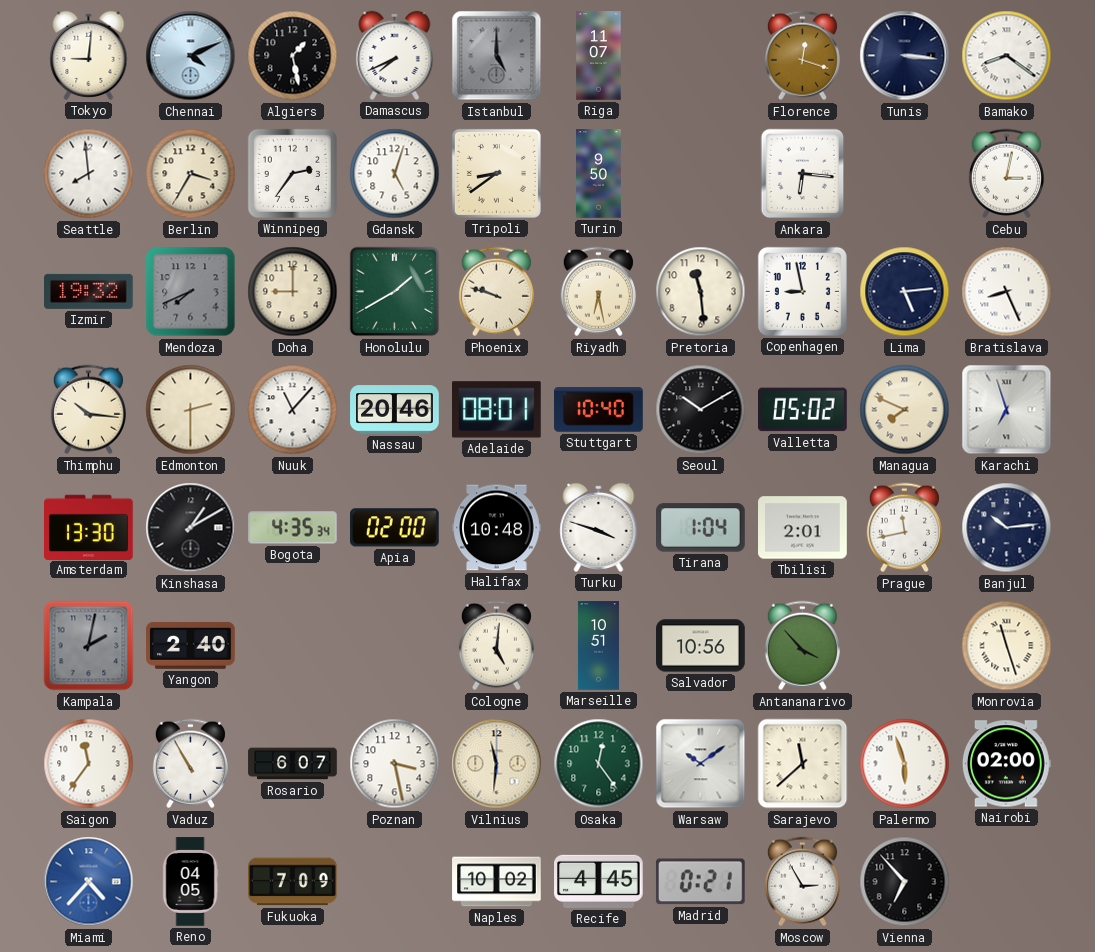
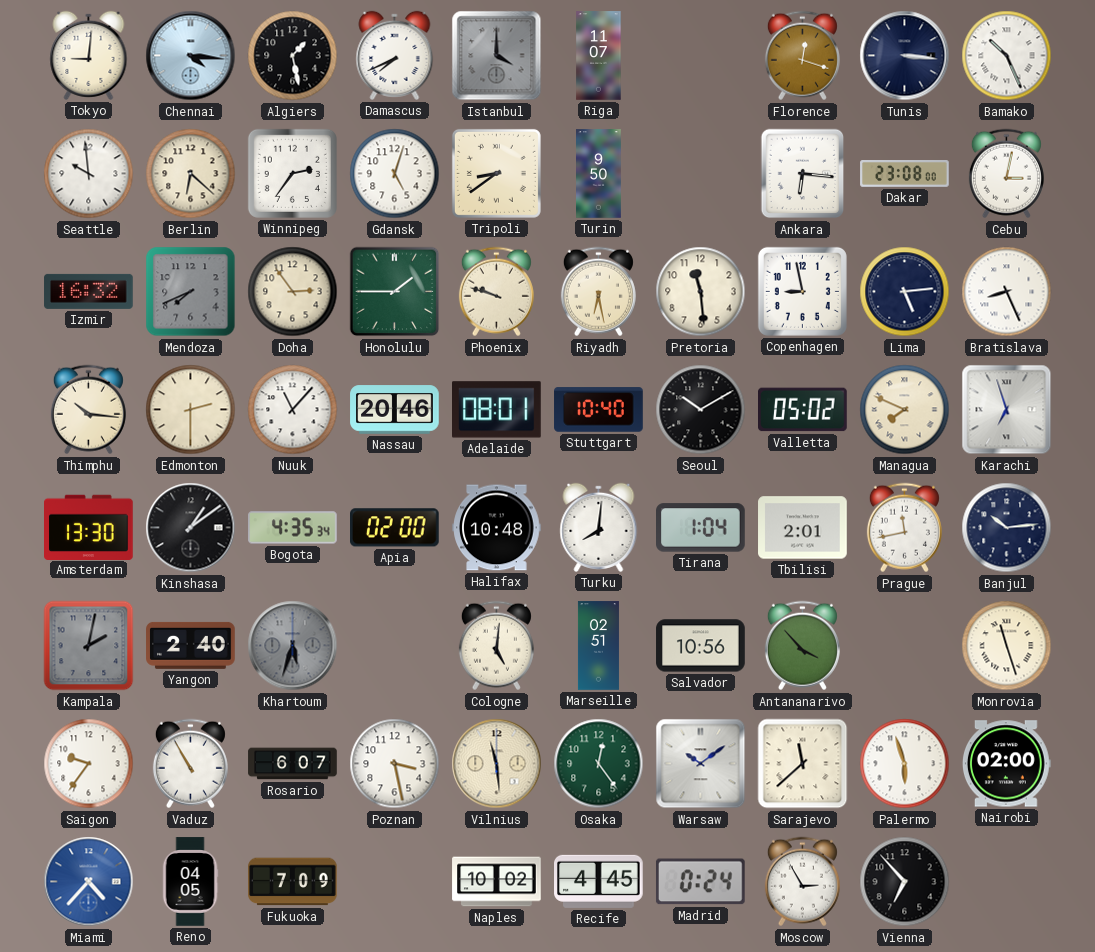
Chennai: 4:11 -> 4:16 (191, 56)
Istanbul: 5:00 -> 4:00 (497, 56)
Bamako: 8:21 -> 10:26 (1007, 56)
Seattle: 7:59 -> 9:59 (89, 174)
Berlin: 3:35 -> 6:22 (191, 174)
Dakar: none -> 23:08 (905, 174)
Izmir: 19:32 -> 16:32 (89, 291)
Doha: 9:00 -> 2:54 (293, 292)
Honolulu: 1:40 -> 1:45 (395, 292)
Kinshasa: 1:10 -> 1:09 (191, 528)
Turku: 3:48 -> 8:01 (599, 527)
Khartoum: none -> 5:33 (293, 646)
Marseille: 10:51 -> 02:51 (598, 646)
Saigon: 11:36 -> 9:36 (89, 764)
Vilnius: 11:31 -> 11:29 (497, 764)
Madrid: 0:21 -> 0:24 (700, 882)
